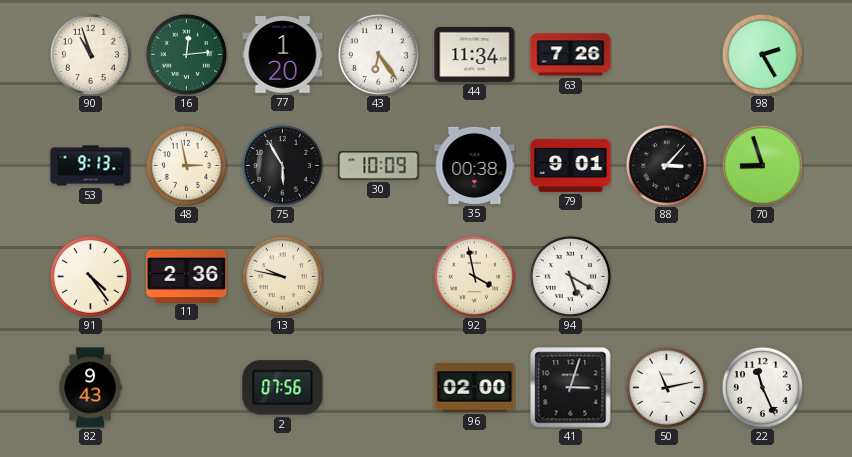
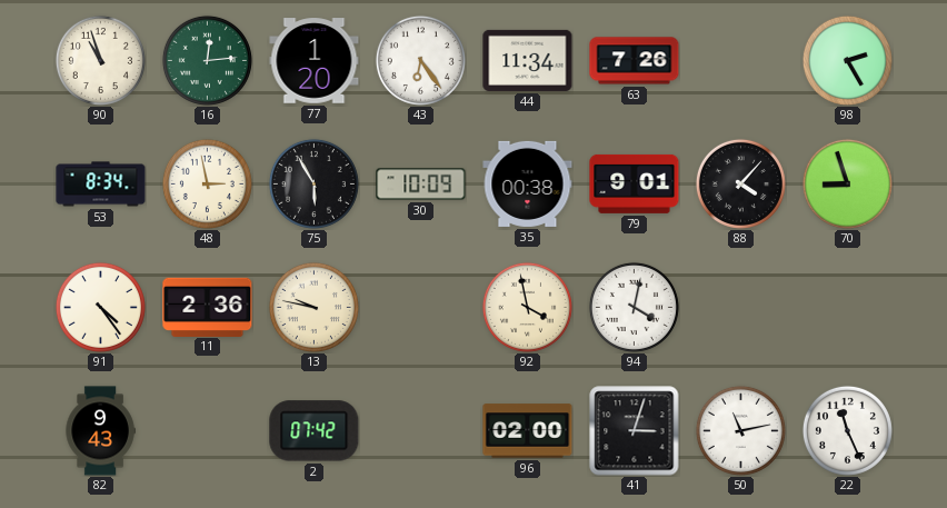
53: 9:13 -> 8:34 (101, 185)
88: 3:07 -> 4:07 (740, 183)
94: 5:20 -> 4:02 (634, 307)
2: 07:56 -> 07:42 (315, 431)
